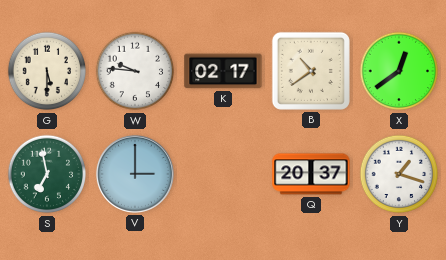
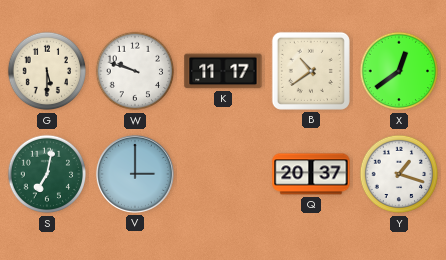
W: 9:46 -> 9:48 (135, 71)
K: 02:17 -> 11:17 (223, 71)
S: 6:58 -> 7:02 (47, 174)
